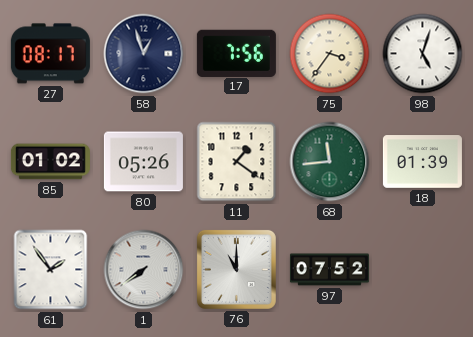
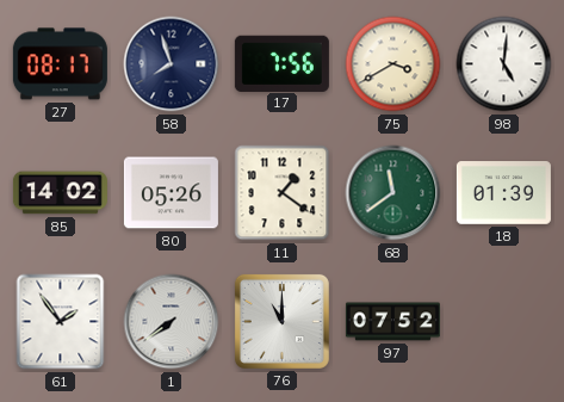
58: 12:57 -> 7:57 (172, 64)
75: 3:36 -> 3:40 (393, 64)
98: 5:03 -> 5:01 (504, 64)
85: 01:02 -> 14:02 (60, 193)
68: 11:44 -> 11:39 (393, 193)
